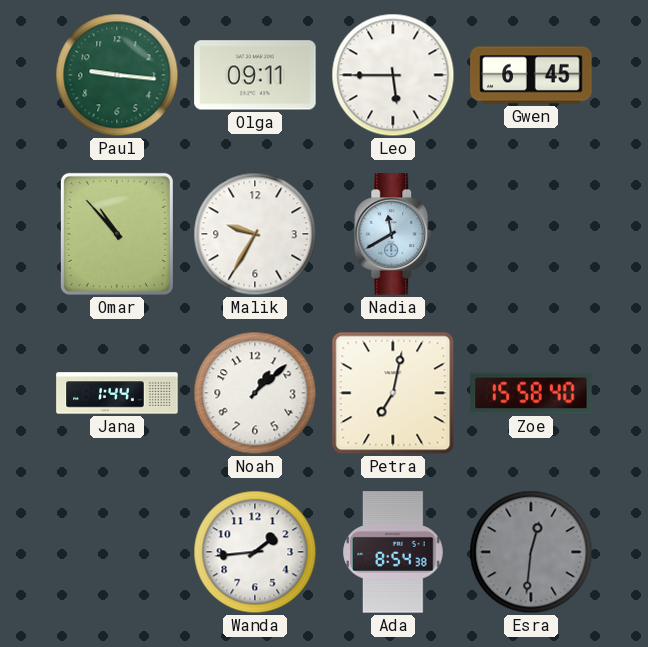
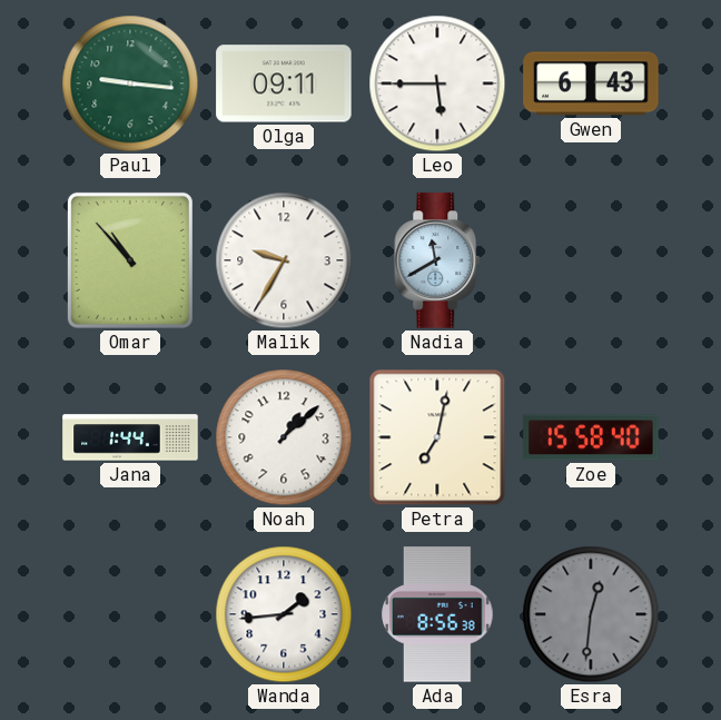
Gwen: 6:45 -> 6:43 (591, 83)
Ada: 8:54 -> 8:56 (437, 614)
